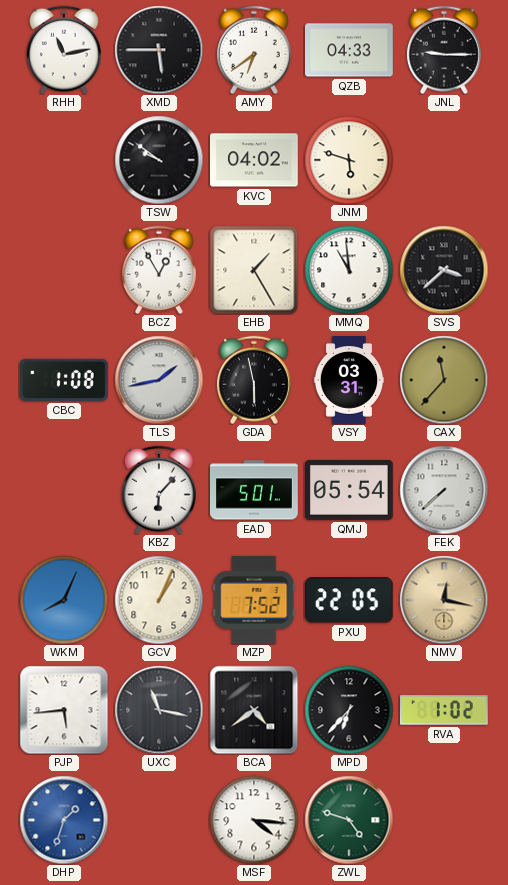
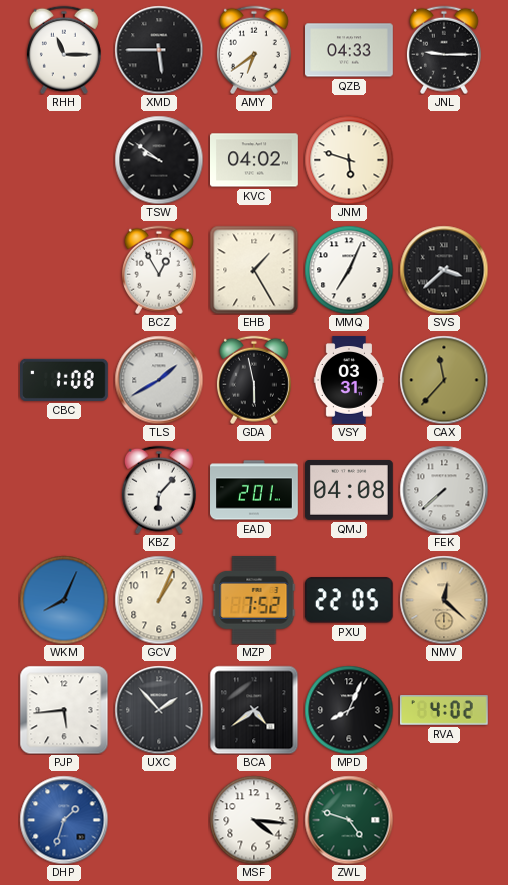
RHH: 11:13 -> 11:15 (64, 50)
MMQ: 10:59 -> 7:04 (349, 270)
TLS: 1:43 -> 1:40 (159, 380)
EAD: 5:01 -> 2:01 (255, 490)
QMJ: 05:54 -> 04:08 (350, 490)
NMV: 12:17 -> 12:22 (444, 600)
UXC: 11:17 -> 1:53 (159, 710)
MPD: 6:37 -> 8:04 (349, 710)
RVA: 1:02 -> 4:02 (445, 710)
